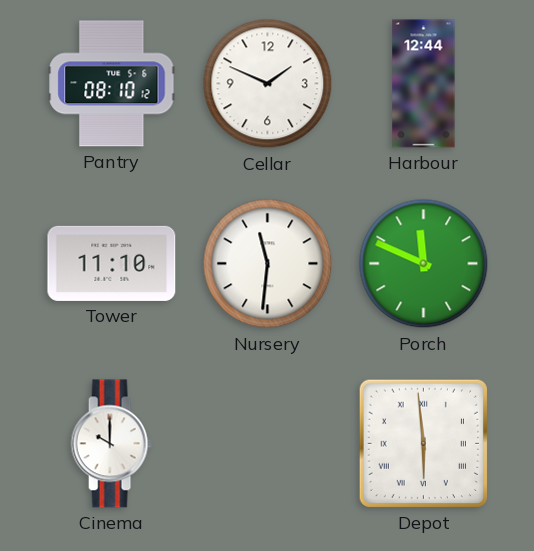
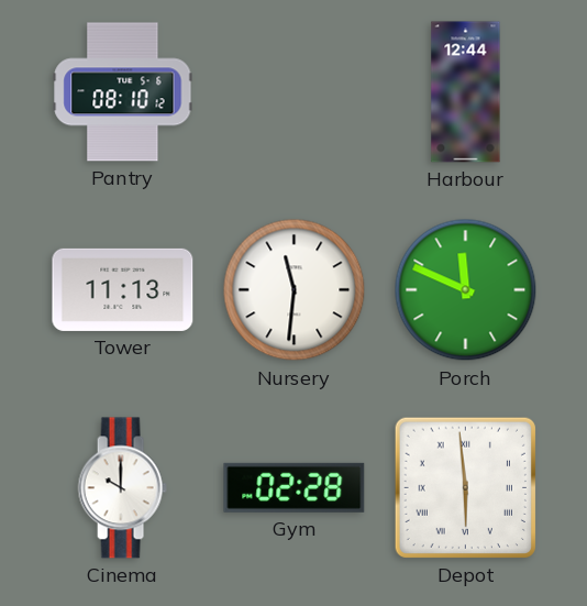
Cellar: 1:49 -> none (268, 84)
Tower: 11:10 -> 11:13 (123, 289)
Gym: none -> 02:28 (295, 487)
